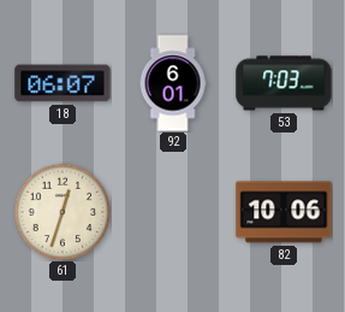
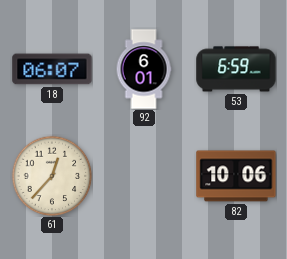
53: 7:03 -> 6:59 (236, 69)
61: 12:33 -> 12:37 (52, 176)
